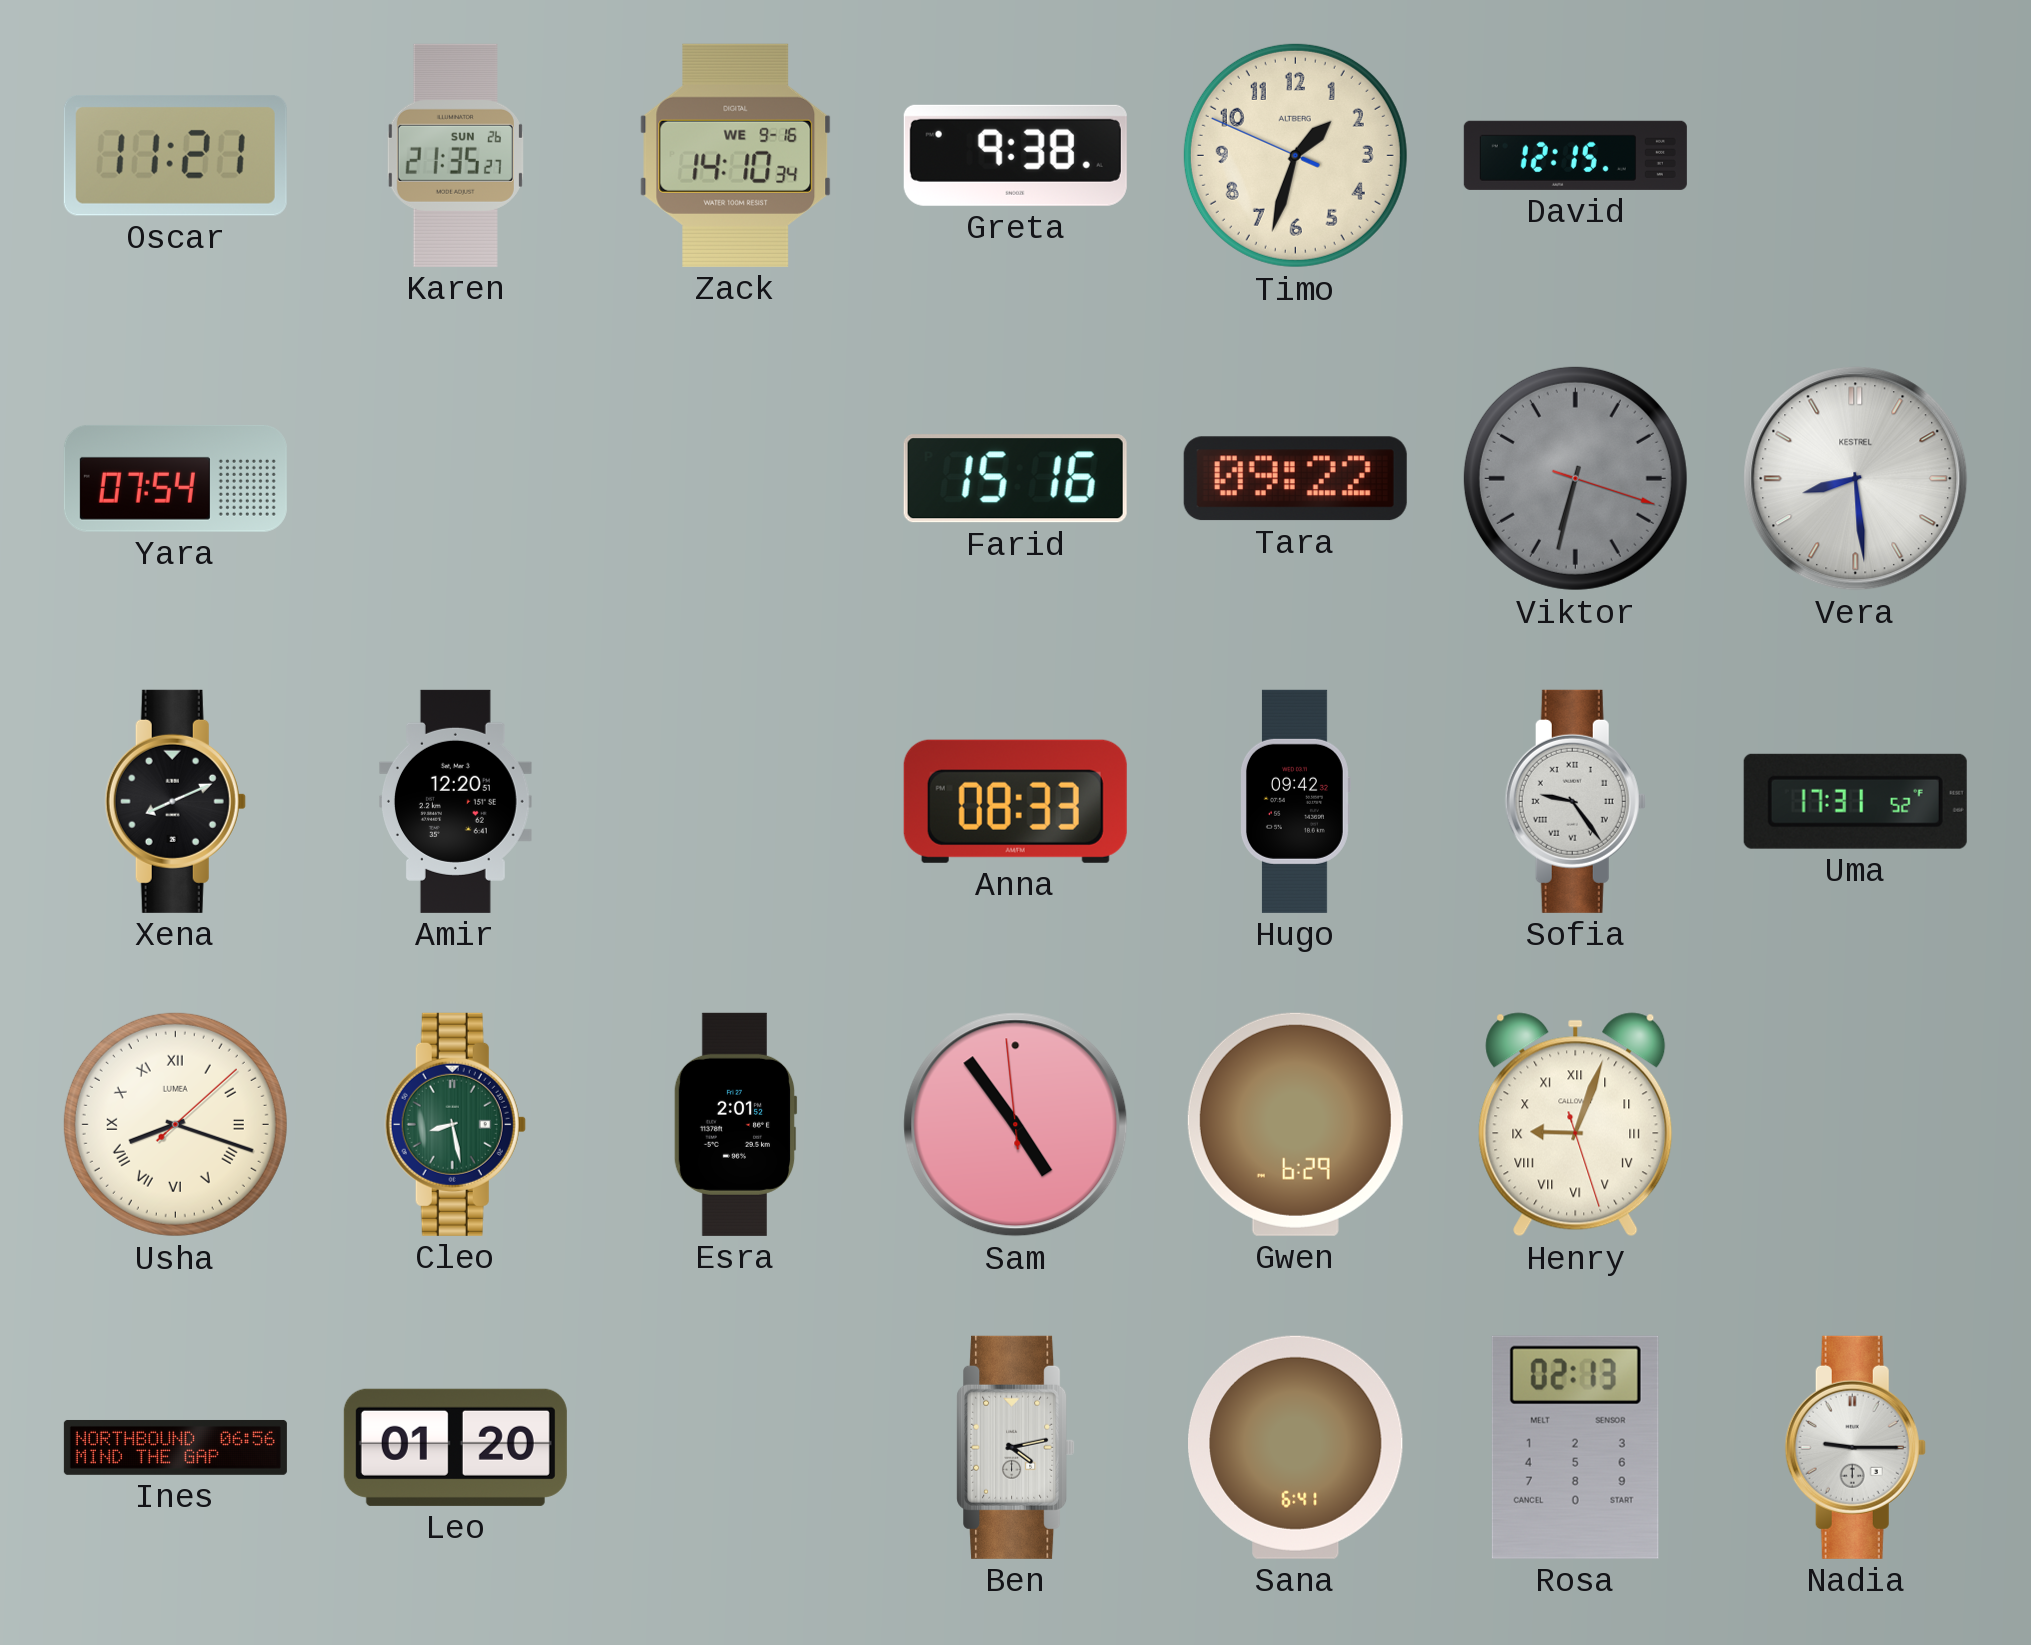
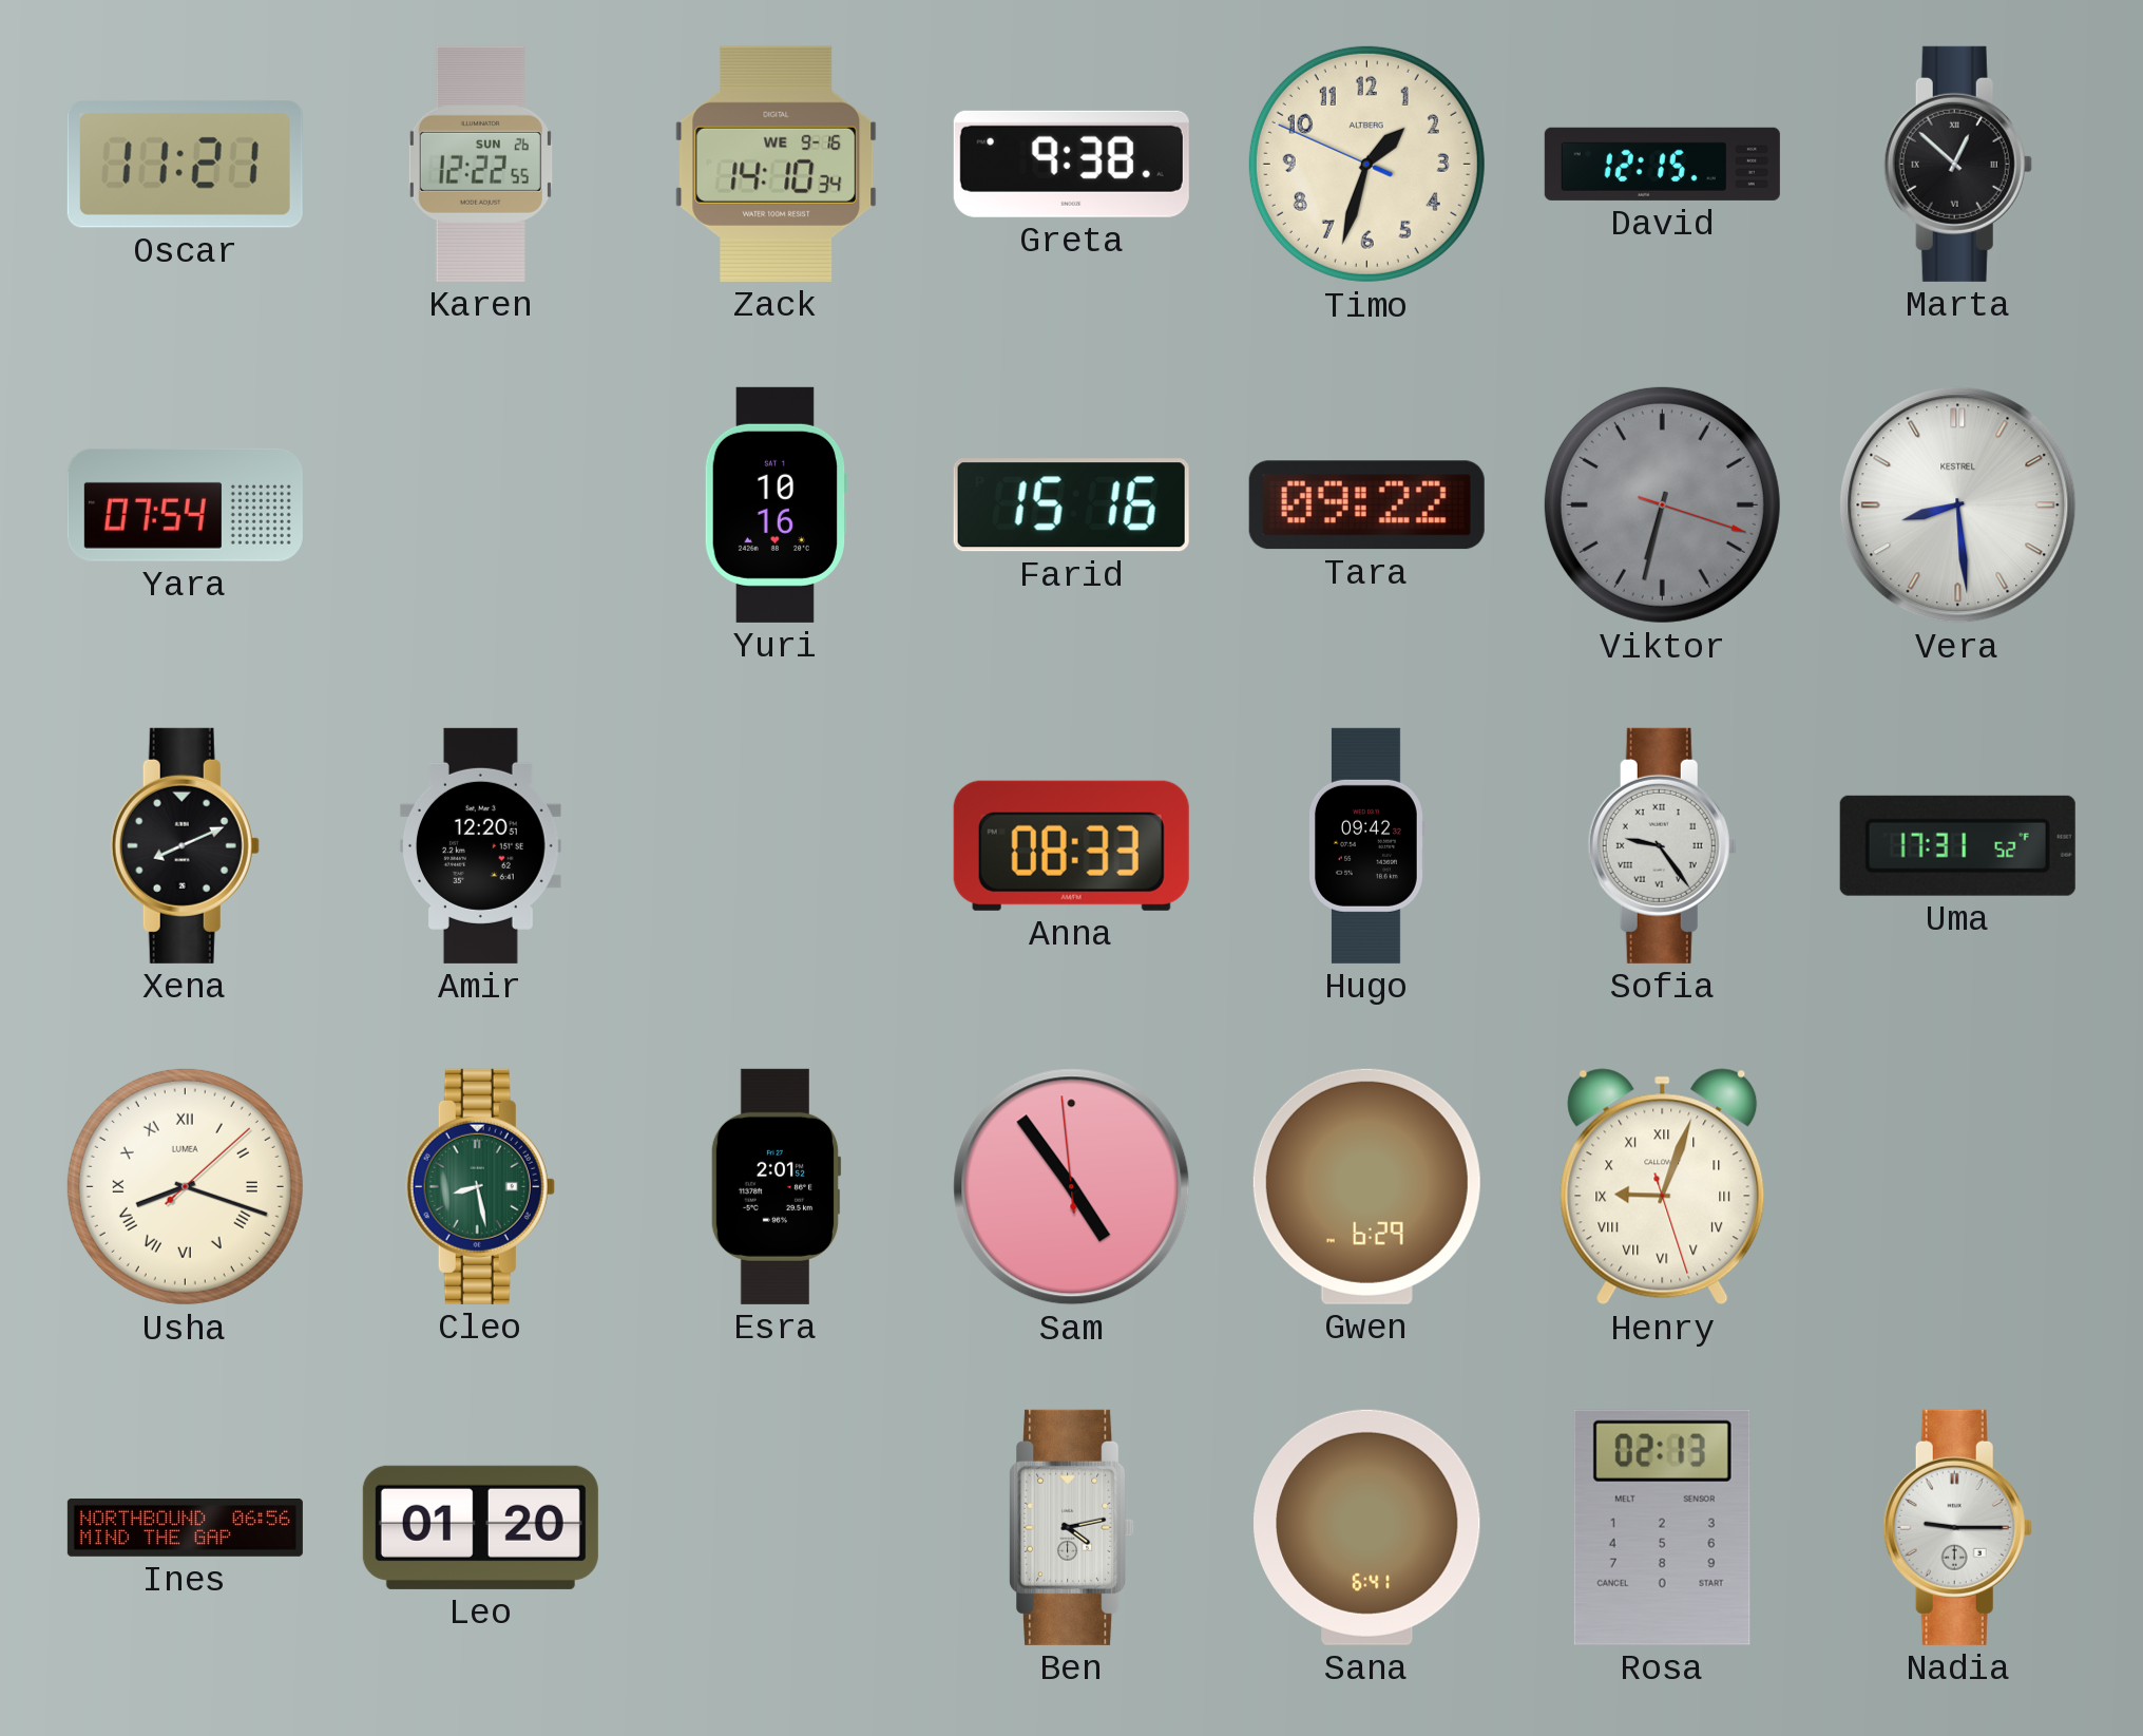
Karen: 21:35 -> 12:22 (480, 164)
Marta: none -> 12:52 (1957, 164)
Yuri: none -> 10:16 (776, 504)
